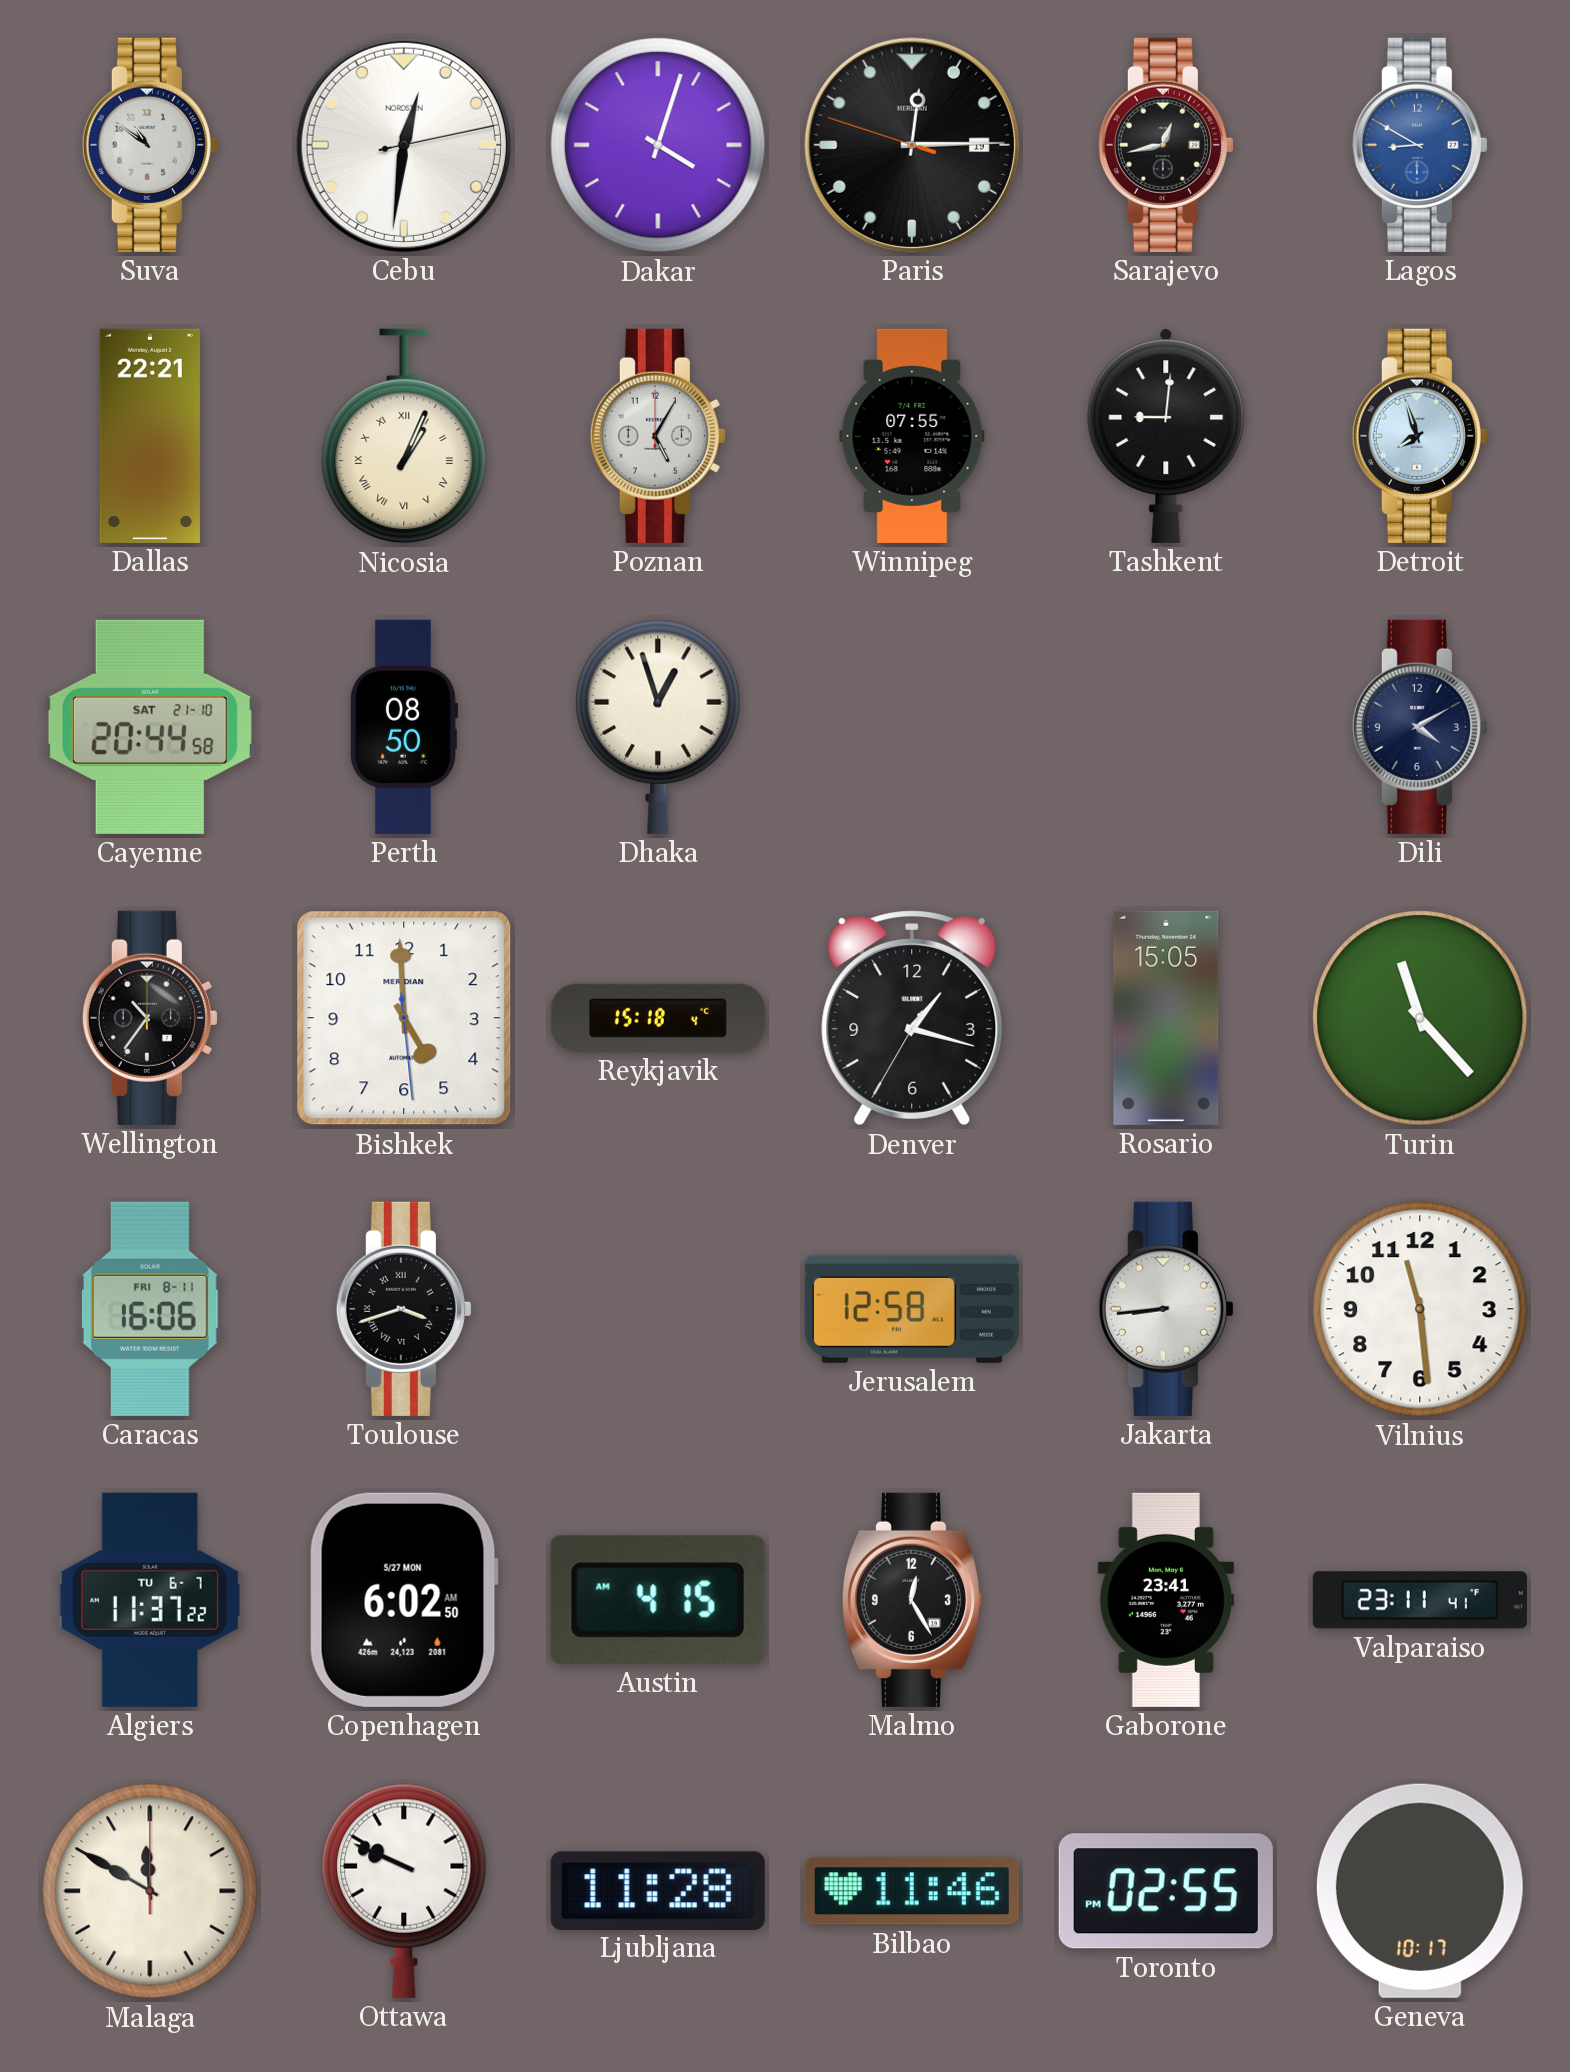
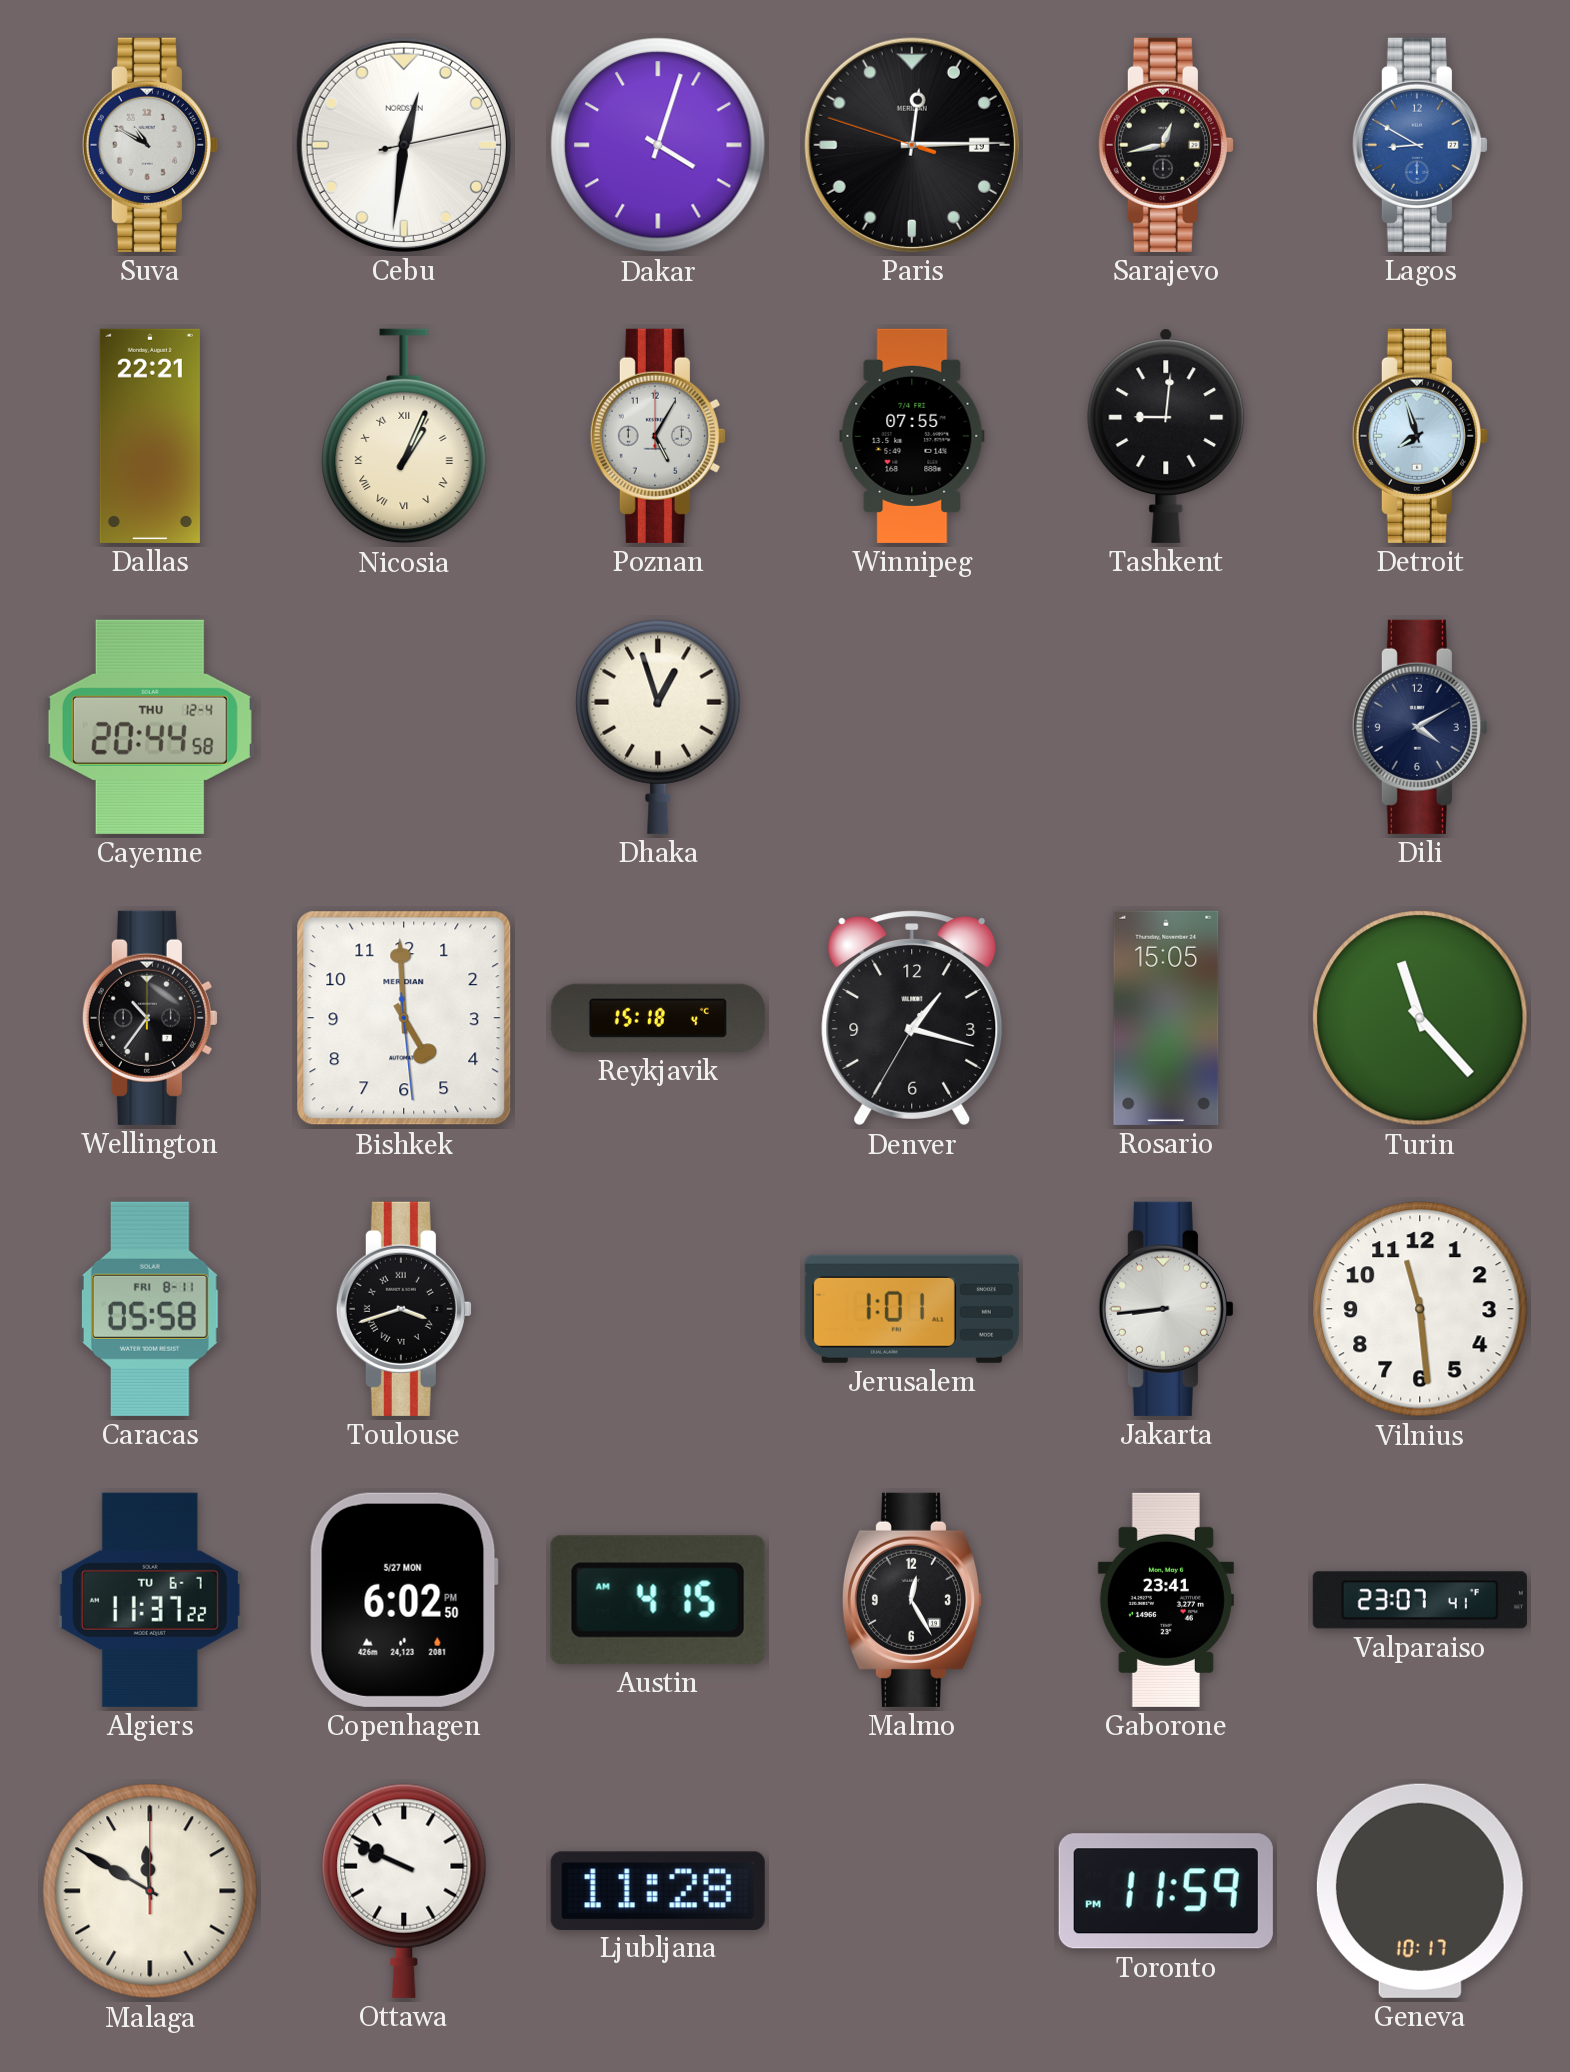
Suva: 10:51 -> 10:50 (150, 145)
Cayenne date: SAT 21-10 -> THU 12-4 (150, 727)
Perth: 08:50 -> none (403, 727)
Caracas: 16:06 -> 05:58 (150, 1309)
Jerusalem: 12:58 -> 1:01 (912, 1309)
Copenhagen: 6:02:50 AM -> 6:02:50 PM (404, 1600)
Valparaiso: 23:11 -> 23:07 (1420, 1600)
Bilbao: 11:46 -> none (912, 1891)
Toronto: 02:55 -> 11:59 (1166, 1891)
